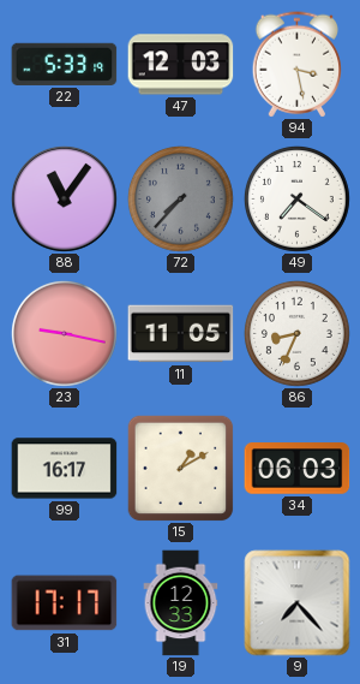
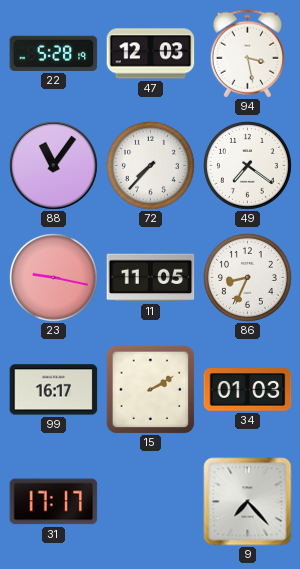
22: 5:33 -> 5:28 (54, 53)
72 dial: grey -> white (150, 165)
15: 1:10 -> 2:10 (150, 389)
34: 06:03 -> 01:03 (248, 390)
19: 12:33 -> none (181, 603)
